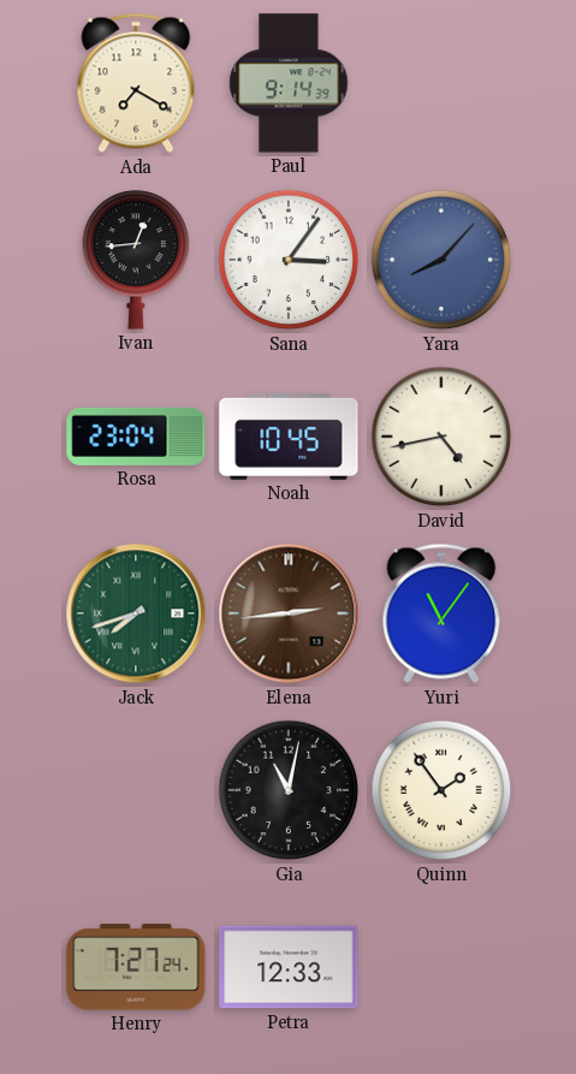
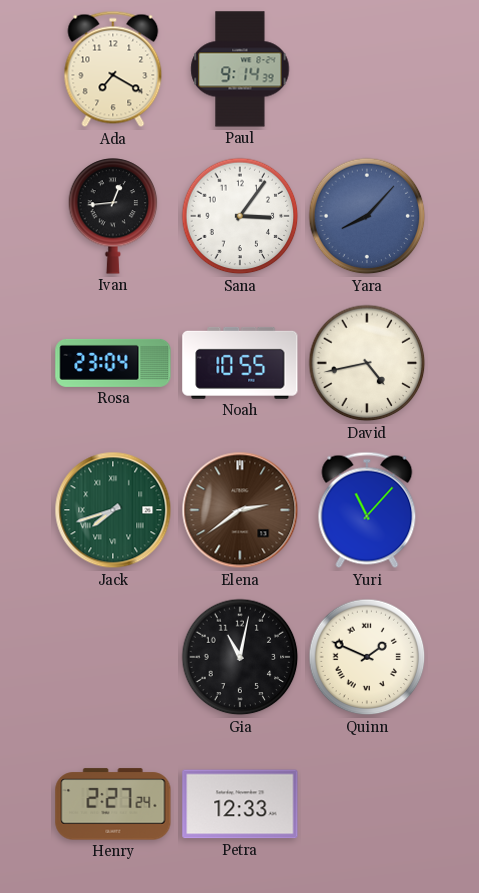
Noah: 10:45 -> 10:55 (240, 363)
Elena: 2:44 -> 2:39 (240, 510)
Yuri: 11:06 -> 11:07 (367, 510)
Quinn: 1:54 -> 1:49 (367, 657)
Henry: 7:27 -> 2:27 (113, 804)
